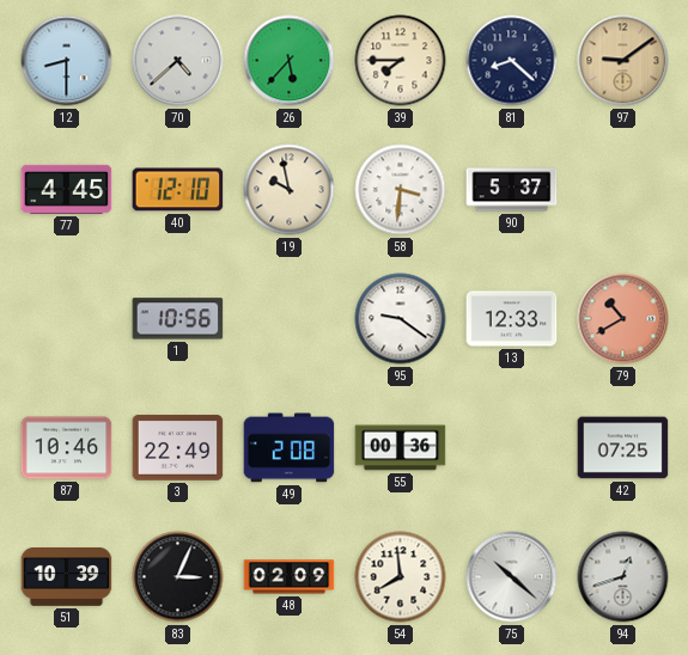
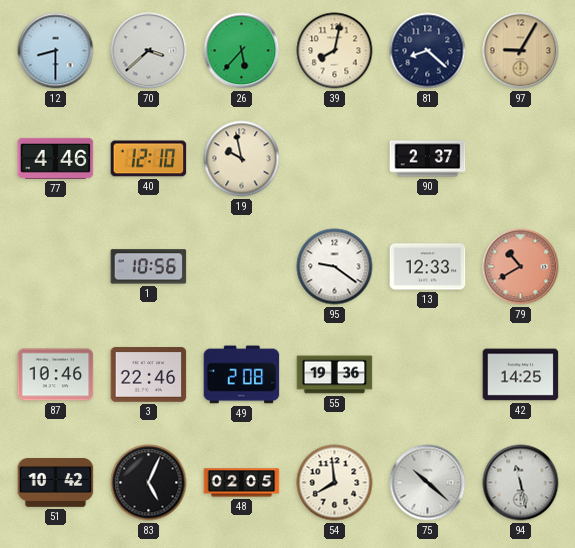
70: 4:38 -> 3:38 (149, 51)
39: 7:45 -> 8:02 (335, 51)
97: 9:09 -> 9:05 (521, 51)
77: 4:45 -> 4:46 (56, 158)
58: 3:31 -> none (401, 190)
90: 5:37 -> 2:37 (428, 159)
3: 22:49 -> 22:46 (149, 375)
55: 00:36 -> 19:36 (335, 375)
42: 07:25 -> 14:25 (521, 375)
51: 10:39 -> 10:42 (56, 483)
83: 3:04 -> 5:04 (149, 483)
48: 02:09 -> 02:05 (242, 483)
94: 12:42 -> 11:28 (521, 483)
